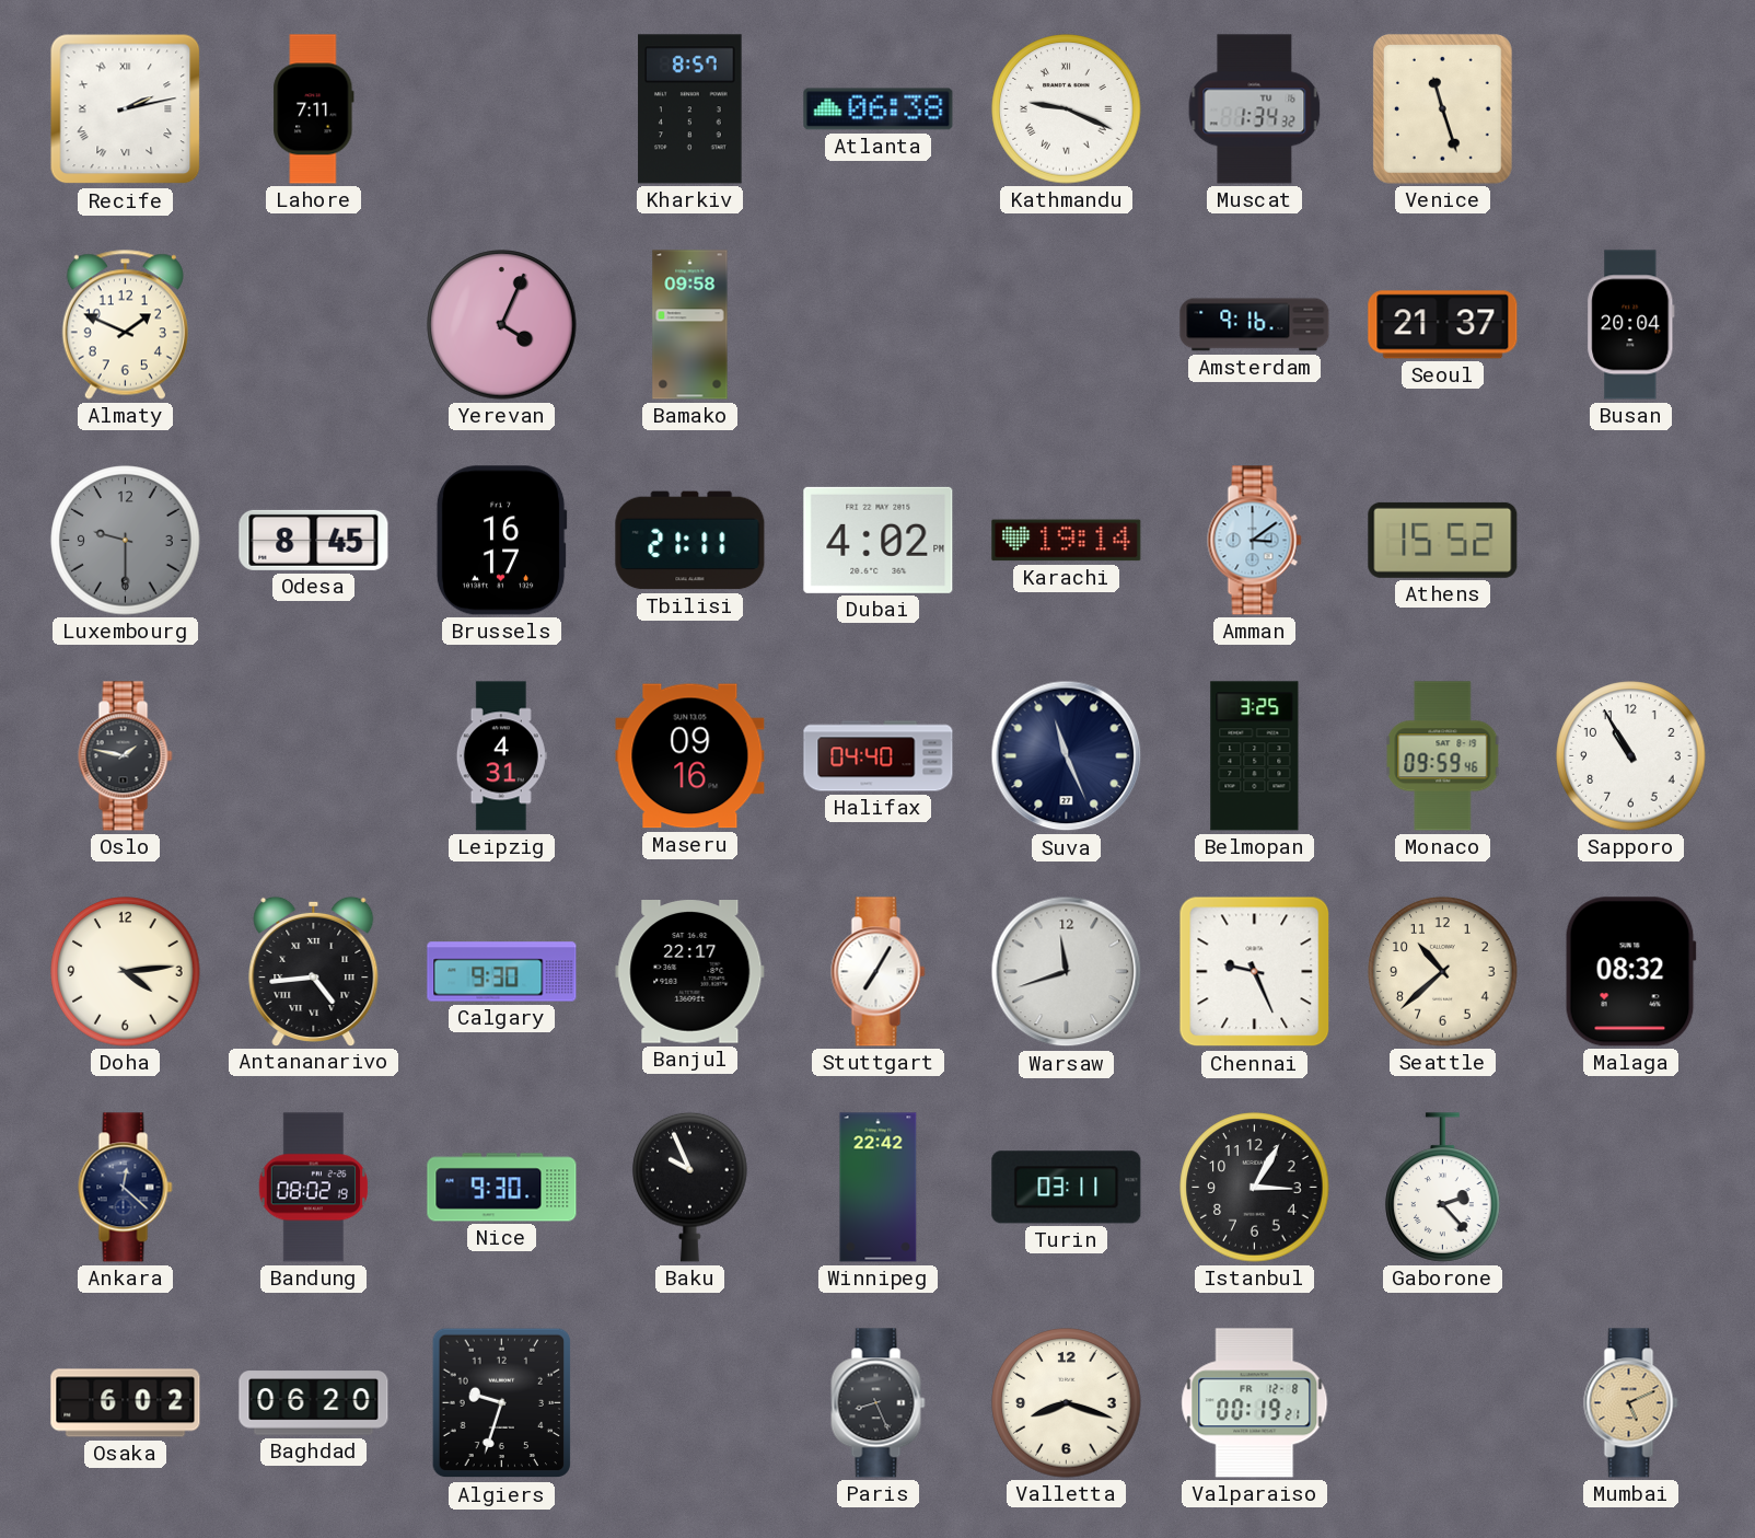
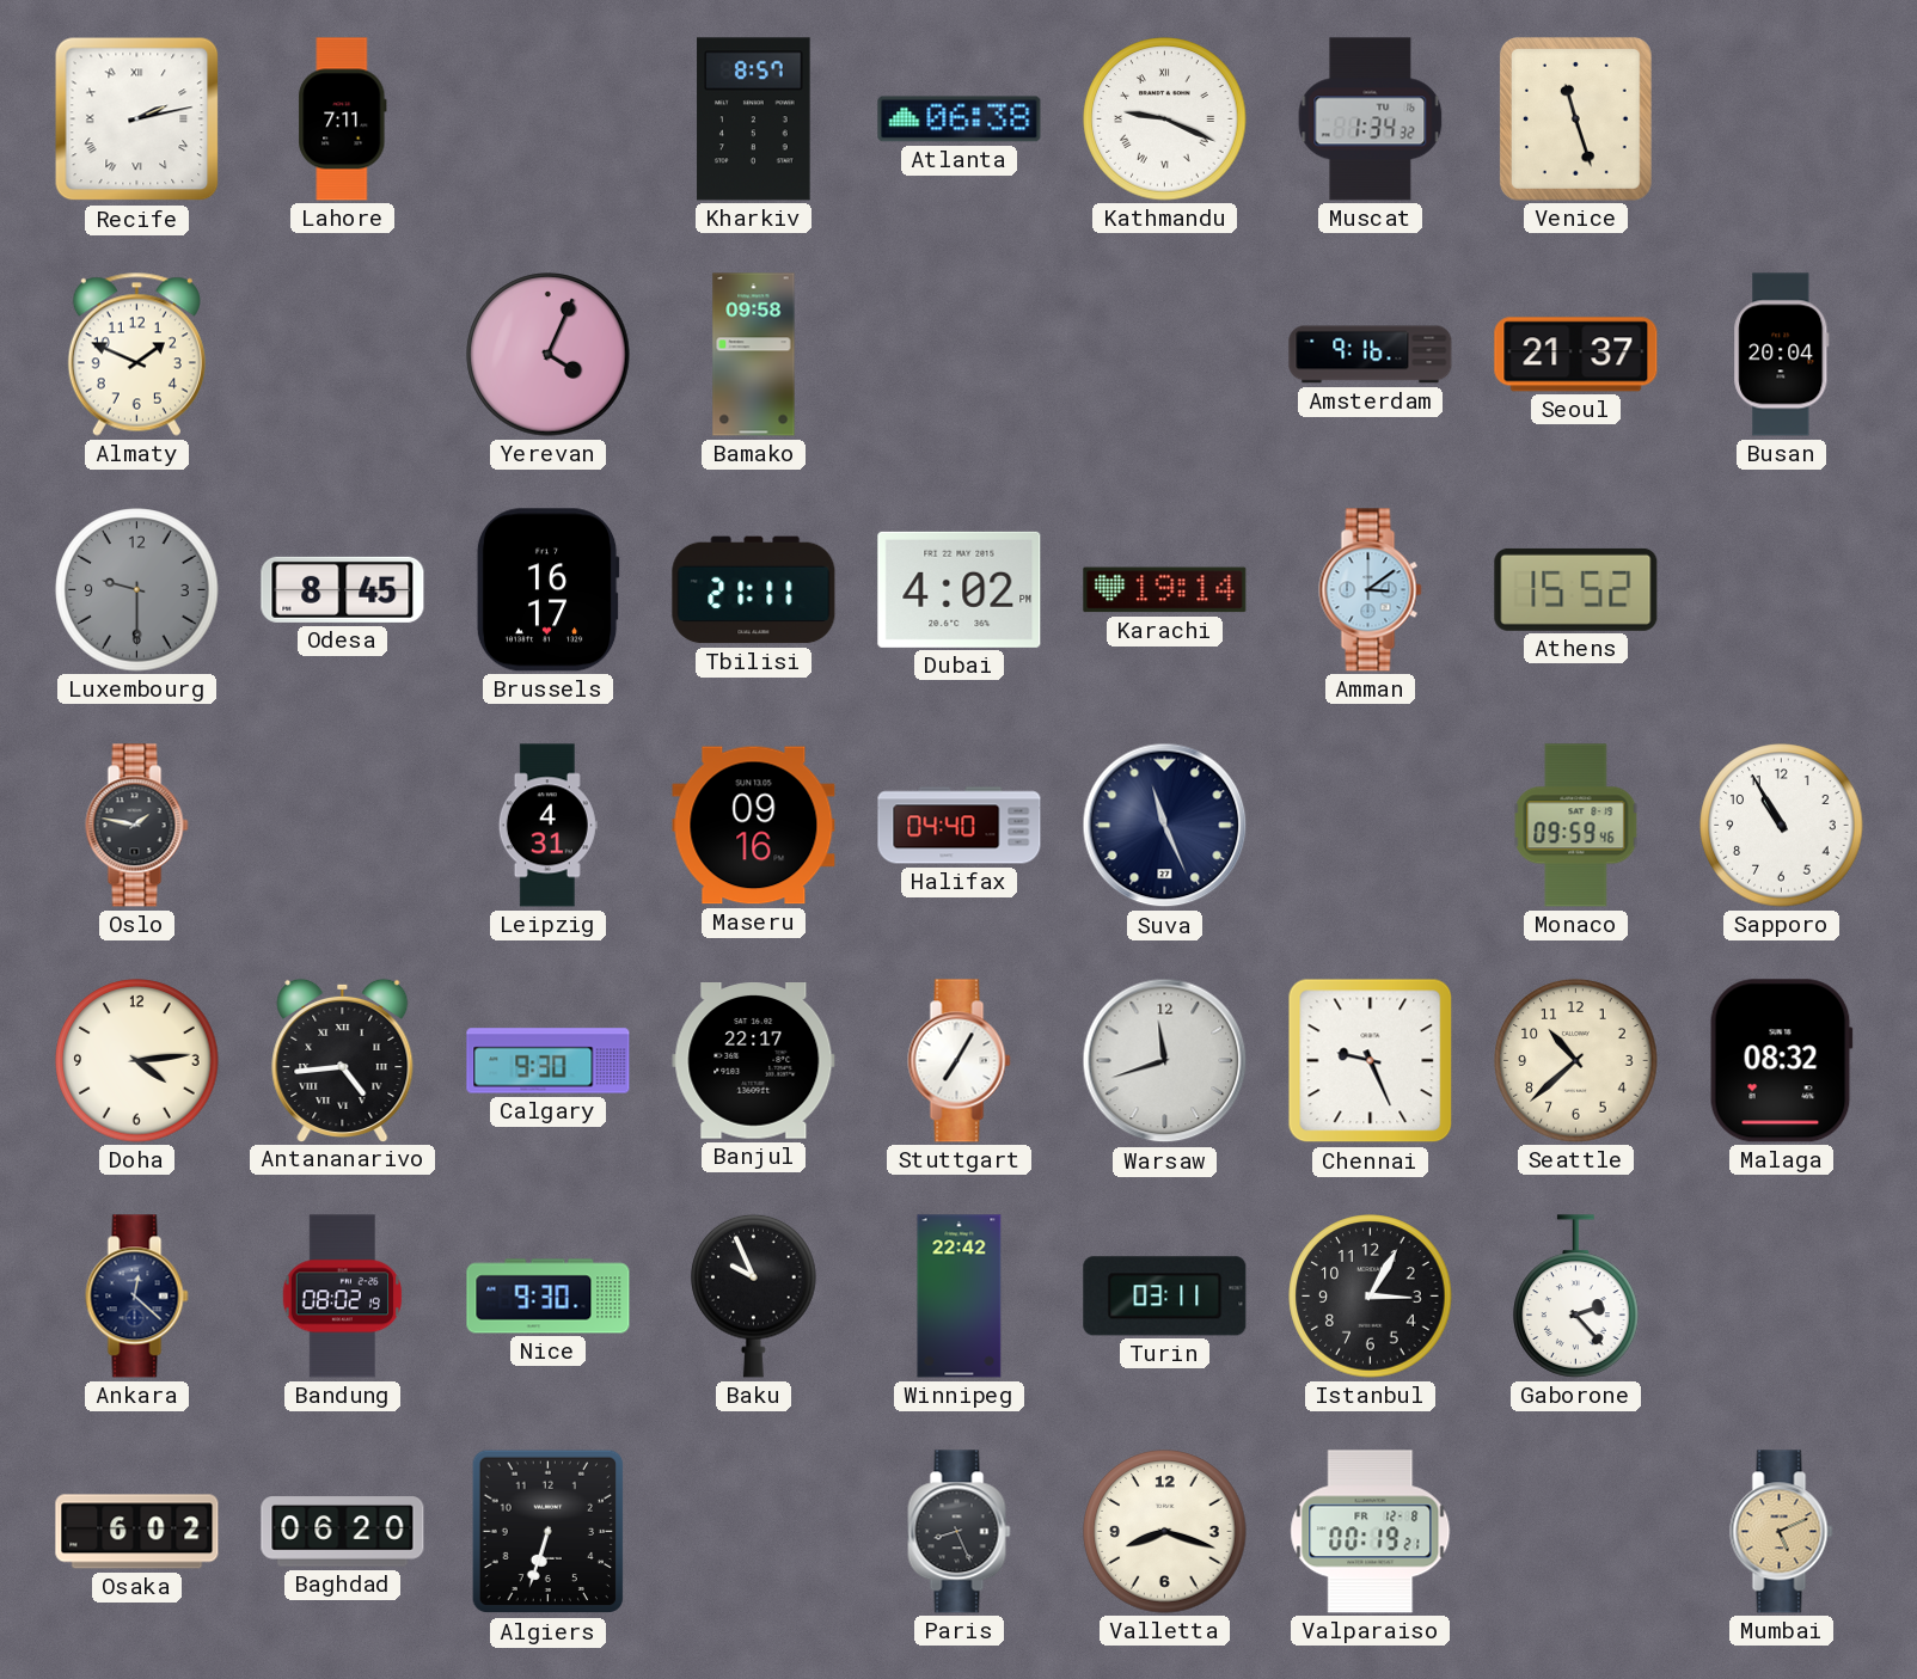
Belmopan: 3:25 -> none (1255, 756)
Algiers: 9:33 -> 6:33 (547, 1532)
